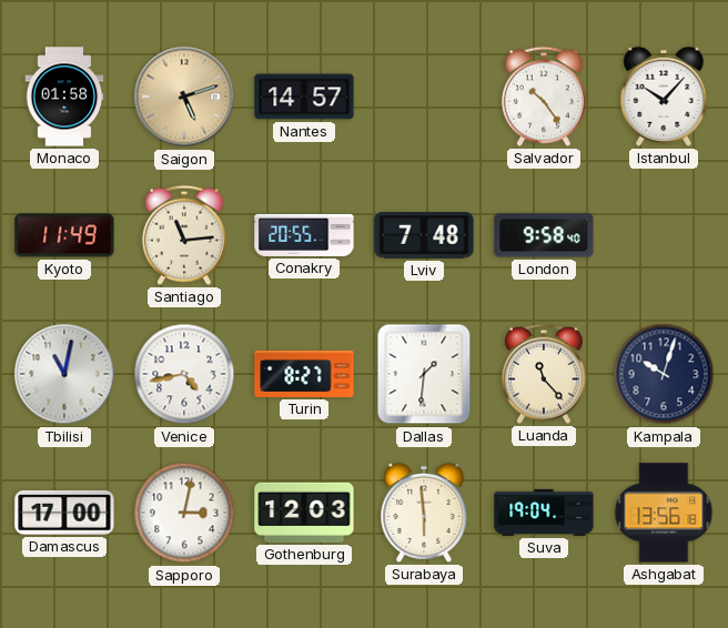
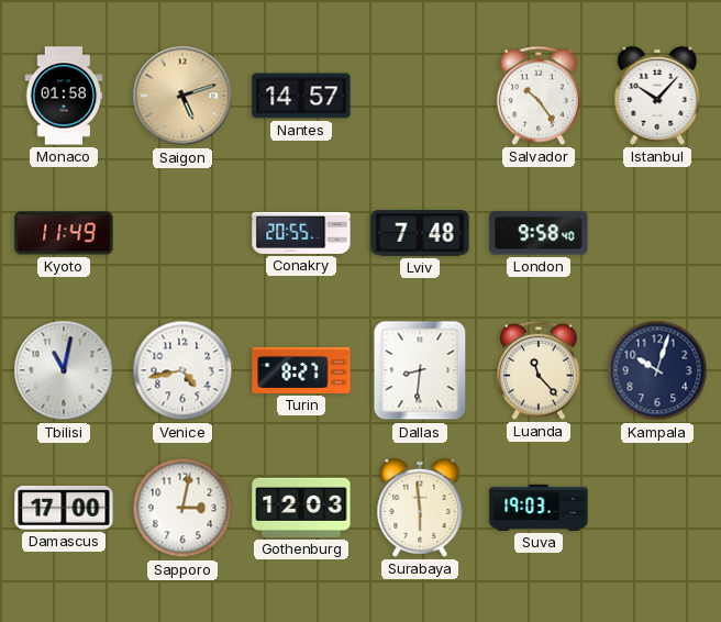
Santiago: 11:14 -> none (184, 235)
Dallas: 1:31 -> 8:31 (420, 370)
Suva: 19:04 -> 19:03 (539, 508)
Ashgabat: 13:56 -> none (664, 513)
